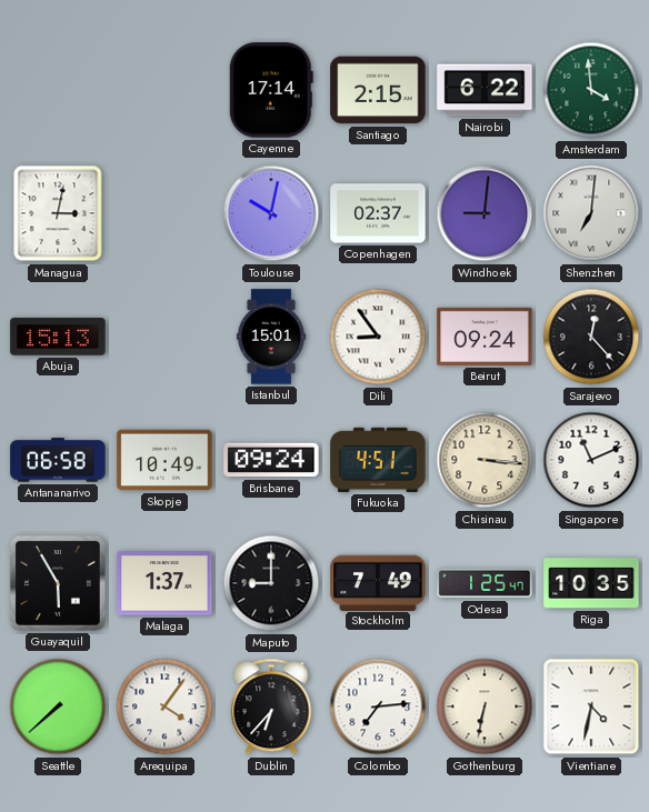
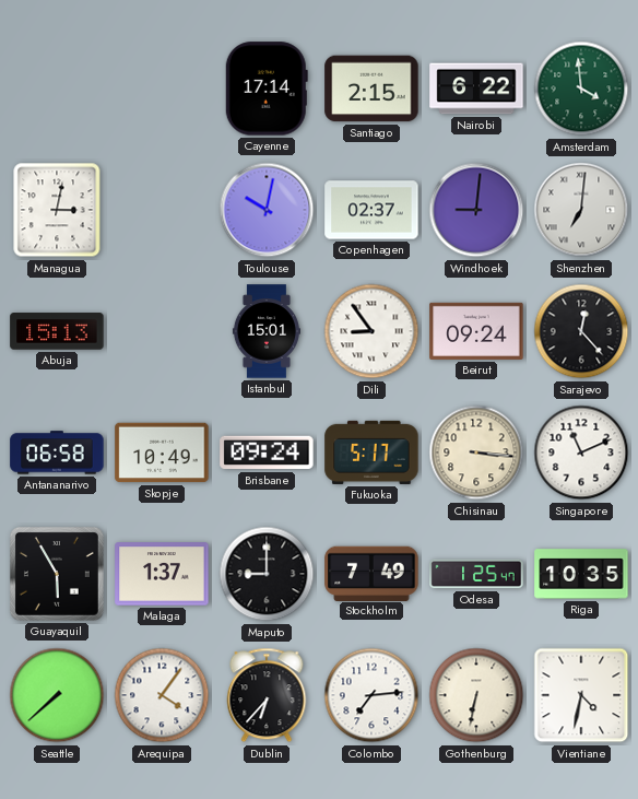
Fukuoka: 4:51 -> 5:17 (371, 453)
